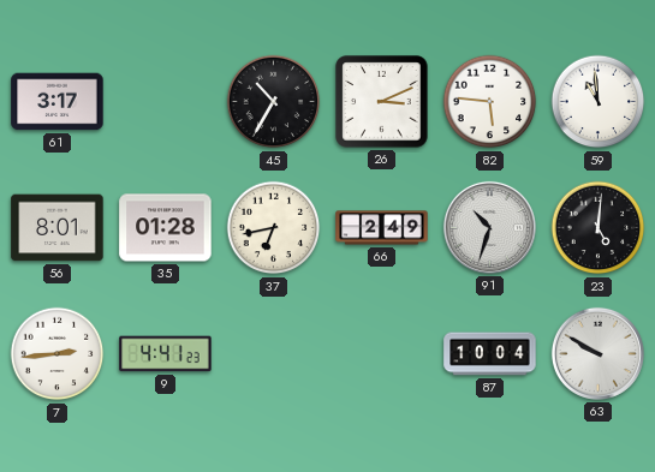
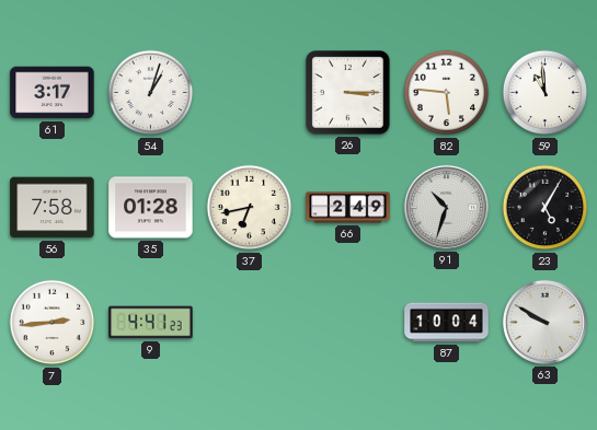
54: none -> 1:03 (151, 93)
45: 10:35 -> none (274, 102)
26: 3:11 -> 3:15 (348, 93)
56: 8:01 -> 7:58 (53, 208)
23: 5:01 -> 5:05 (546, 208)
